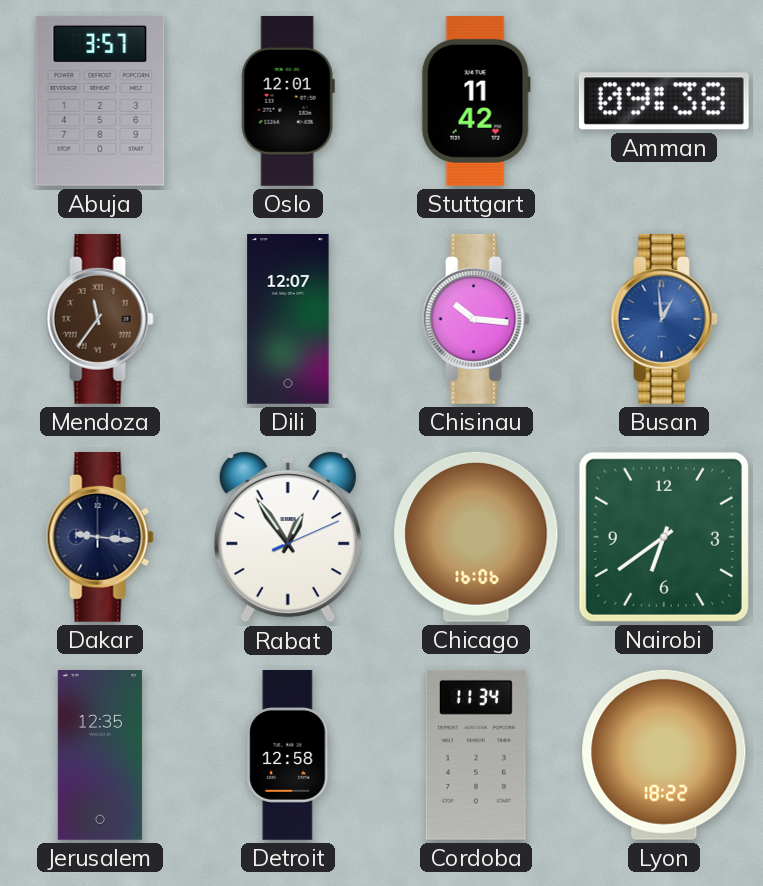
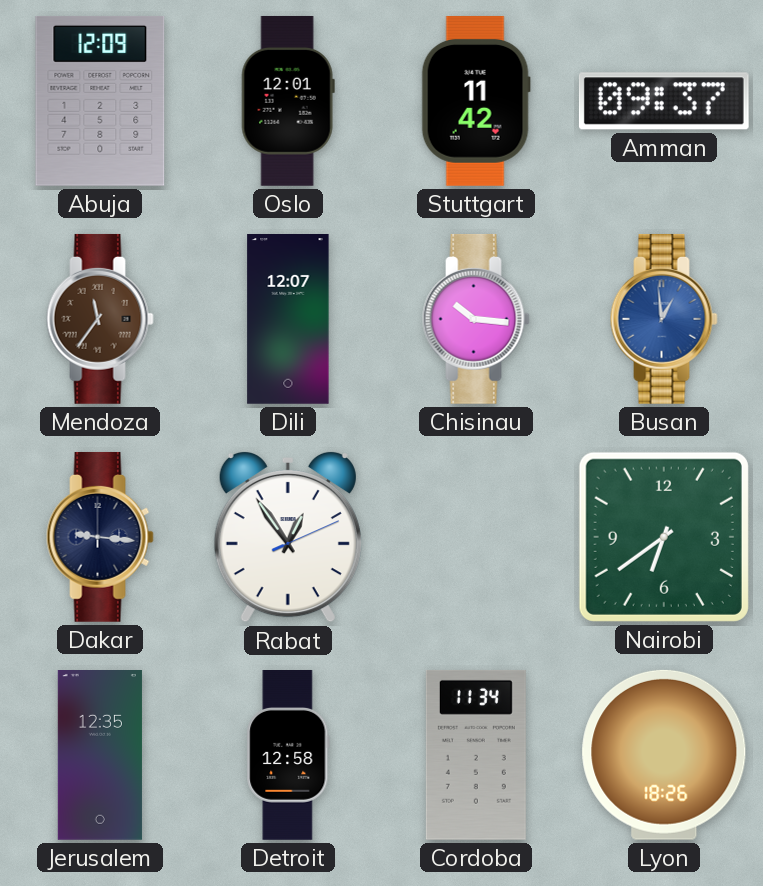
Abuja: 3:57 -> 12:09 (100, 101)
Amman: 09:38 -> 09:37 (664, 101)
Chicago: 16:06 -> none (476, 537)
Lyon: 18:22 -> 18:26 (664, 755)
